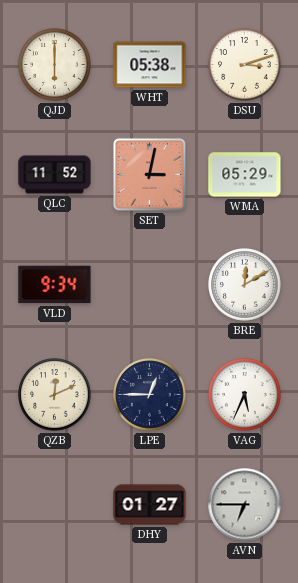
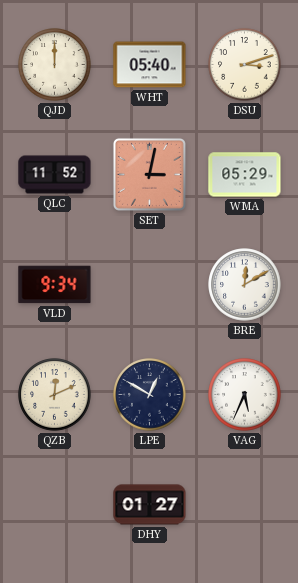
QJD: 6:00 -> 12:00 (55, 65)
WHT: 05:38 -> 05:40 (150, 65)
LPE: 12:45 -> 12:50 (150, 395)
AVN: 6:45 -> none (245, 505)
